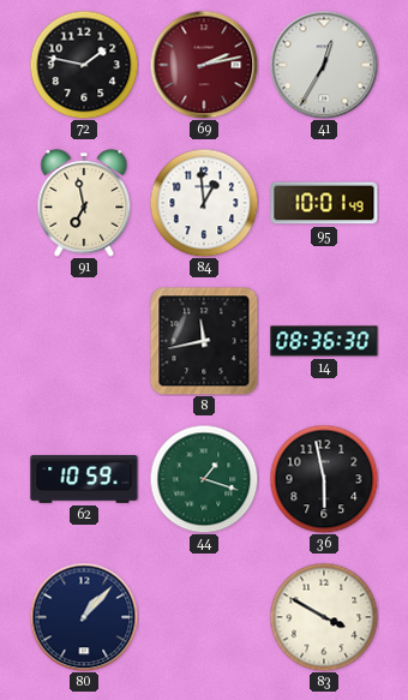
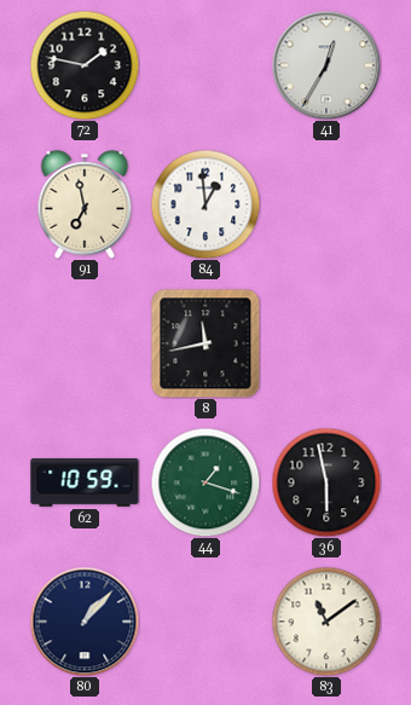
69: 2:13 -> none (204, 65)
95: 10:01 -> none (324, 203)
14: 08:36 -> none (324, 341)
83: 3:50 -> 11:09 (326, 622)
